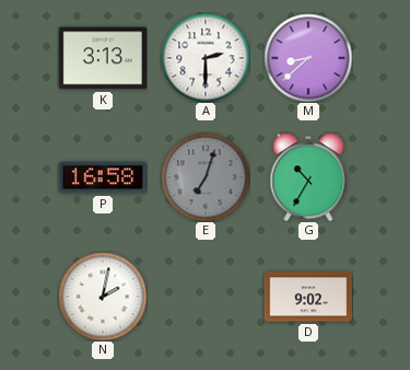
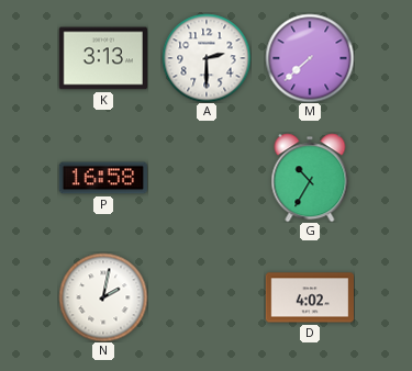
M: 8:38 -> 7:38 (310, 58)
E: 7:03 -> none (206, 177)
D: 9:02 -> 4:02 (309, 297)
